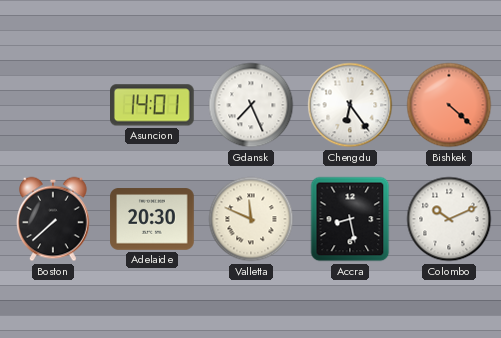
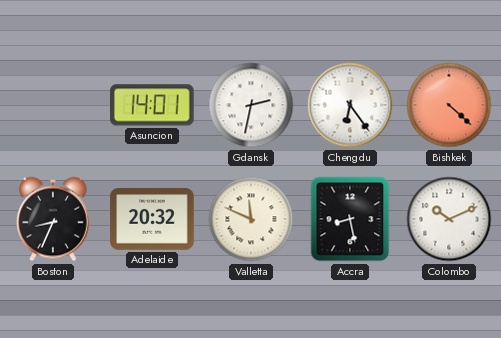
Gdansk: 7:26 -> 2:32 (251, 105)
Boston: 7:38 -> 8:34 (54, 219)
Adelaide: 20:30 -> 20:32 (152, 219)
